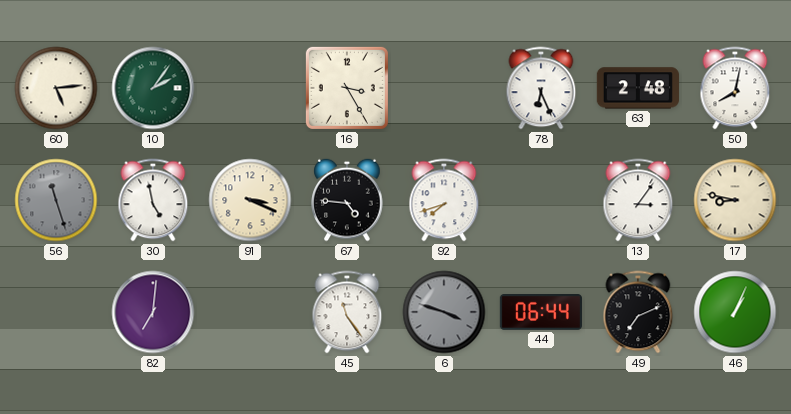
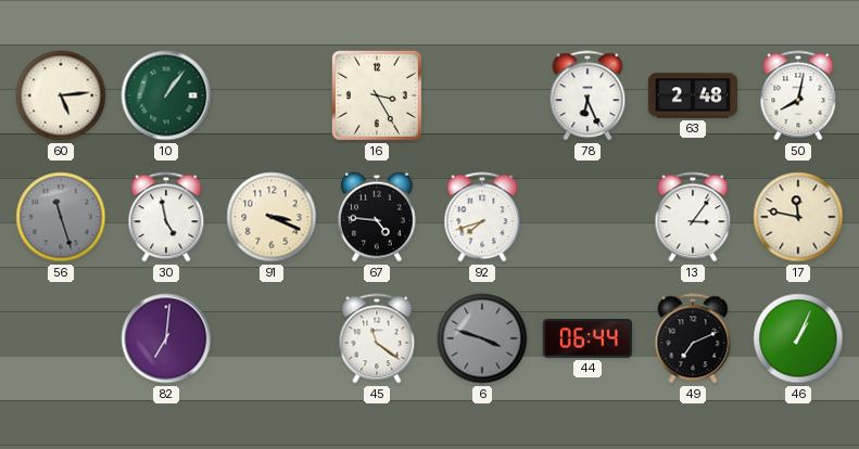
10: 2:06 -> 1:06 (166, 95)
17: 8:47 -> 11:47 (798, 217)
45: 11:24 -> 11:21 (377, 338)
